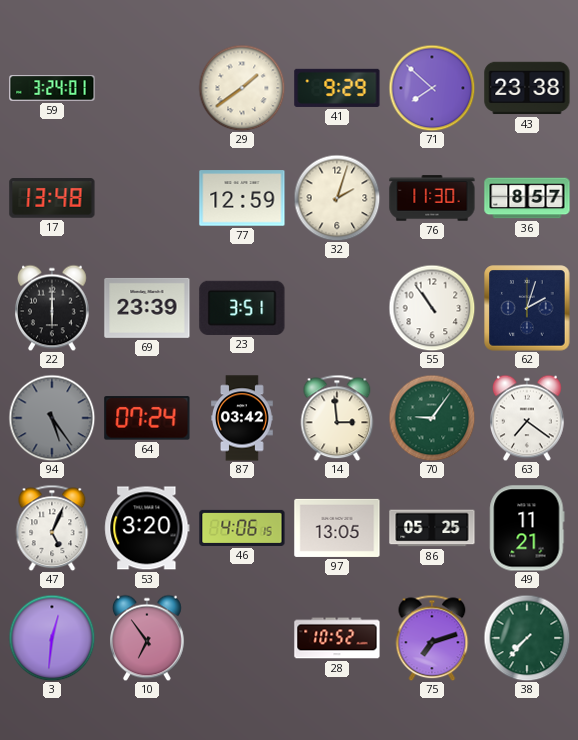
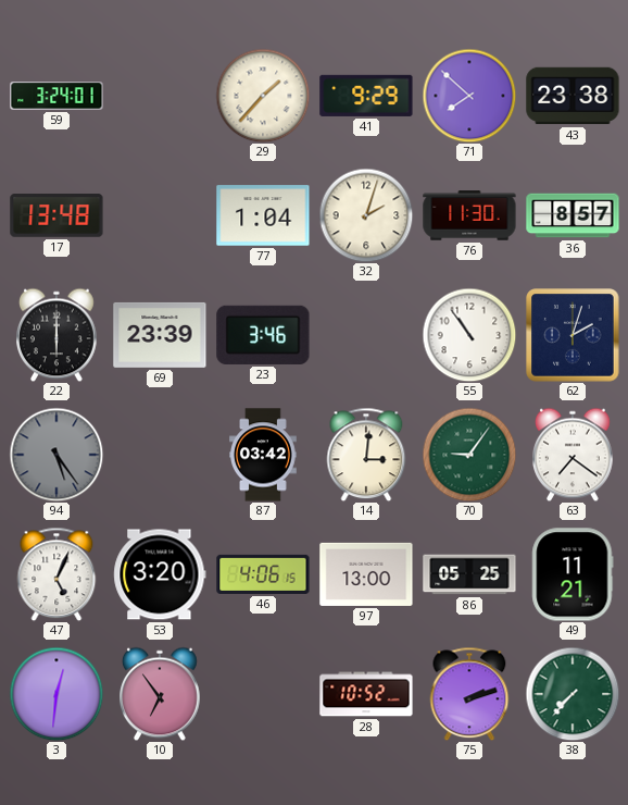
29: 1:39 -> 1:37 (263, 96)
77: 12:59 -> 1:04 (263, 215)
23: 3:51 -> 3:46 (263, 335)
64: 07:24 -> none (147, 418)
14: 2:59 -> 3:01 (366, 455)
97: 13:05 -> 13:00 (366, 574)
75: 7:12 -> 2:12 (469, 694)
